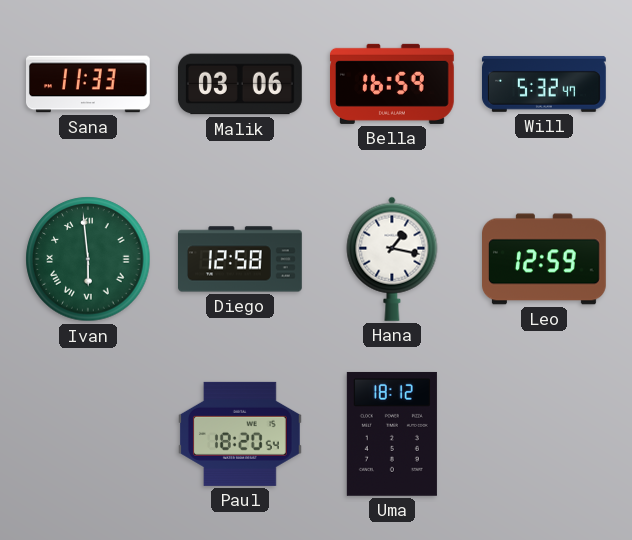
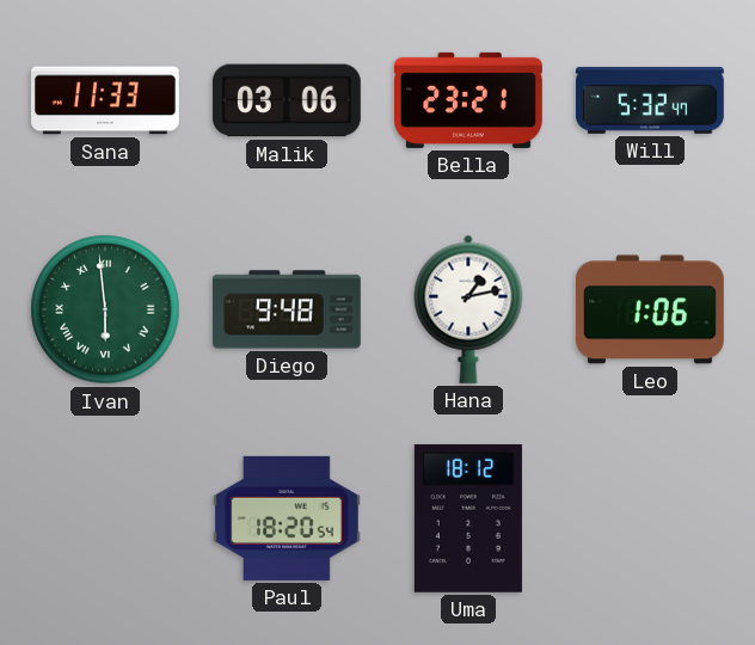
Bella: 16:59 -> 23:21 (468, 100)
Diego: 12:58 -> 9:48 (288, 309)
Hana: 1:17 -> 1:13 (468, 309)
Leo: 12:59 -> 1:06 (651, 309)
